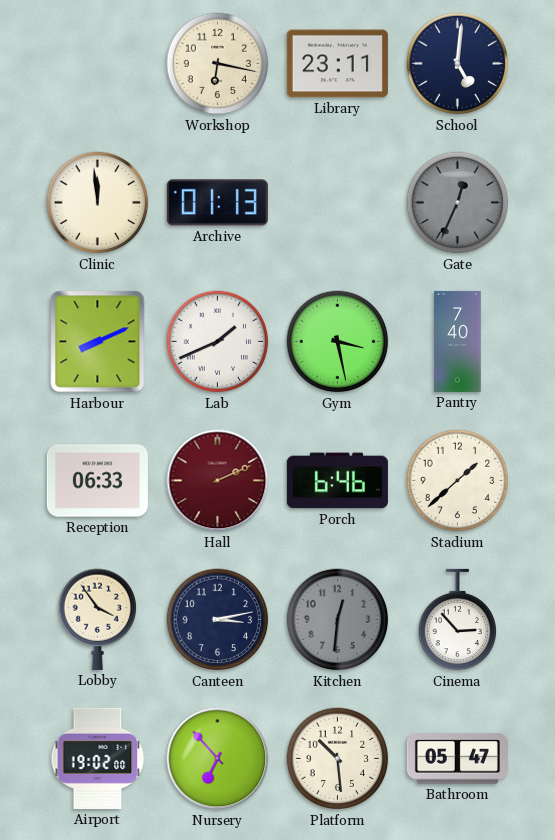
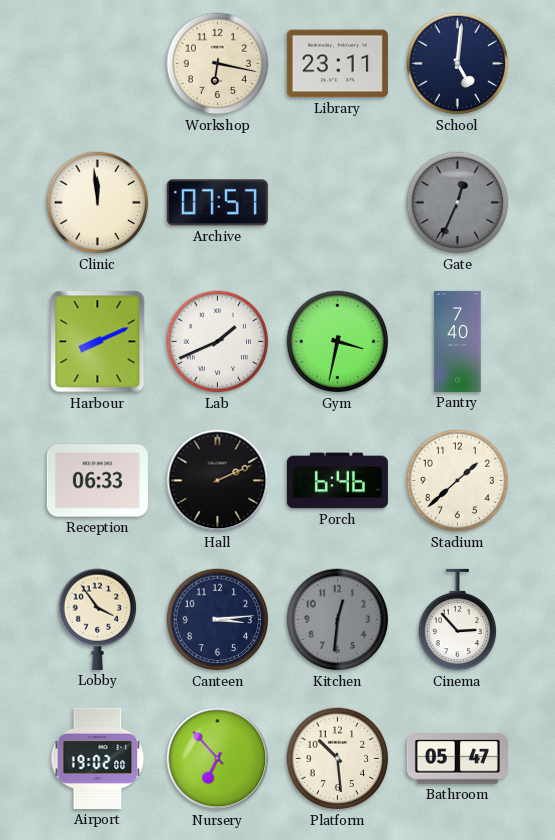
Archive: 01:13 -> 07:57 (217, 203)
Gym: 3:28 -> 3:32 (338, 342)
Hall dial: burgundy -> black (218, 481)
Canteen: 3:13 -> 3:14 (218, 620)
